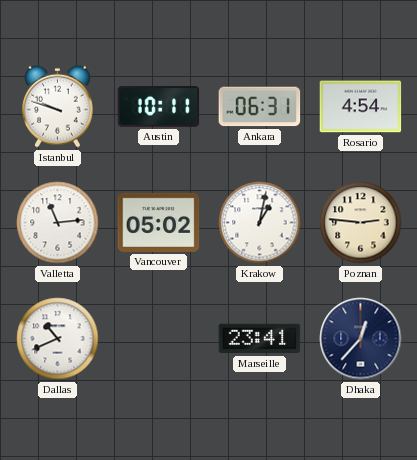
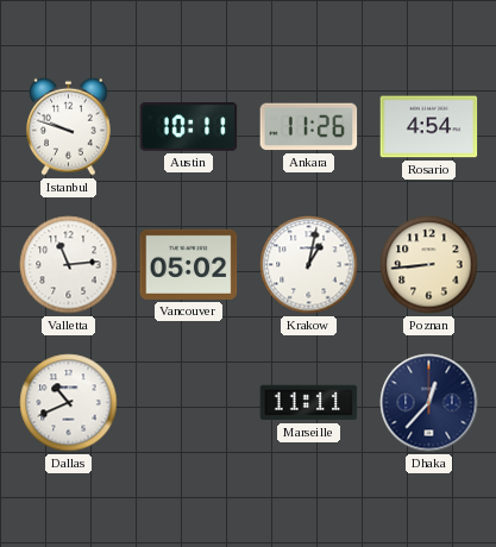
Ankara: 06:31 -> 11:26 (309, 127)
Poznan: 2:46 -> 8:44 (429, 265)
Marseille: 23:41 -> 11:11 (309, 403)
